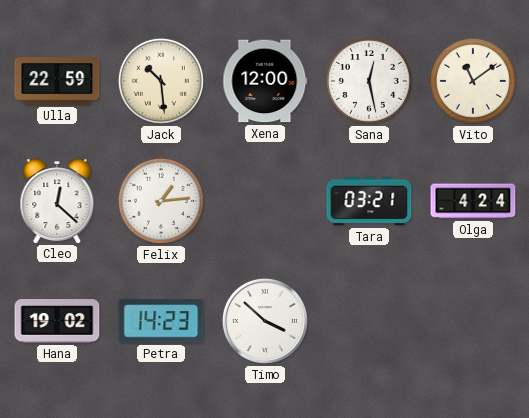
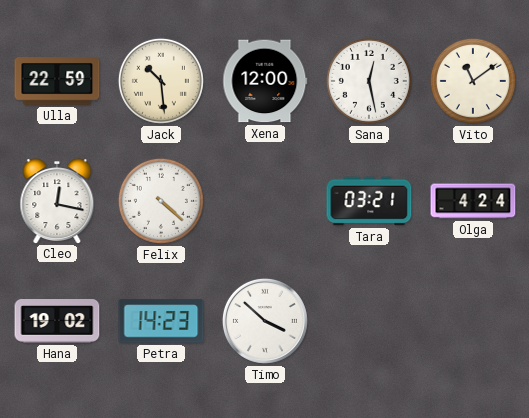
Cleo: 12:22 -> 12:17 (57, 201)
Felix: 1:14 -> 4:22 (161, 201)
